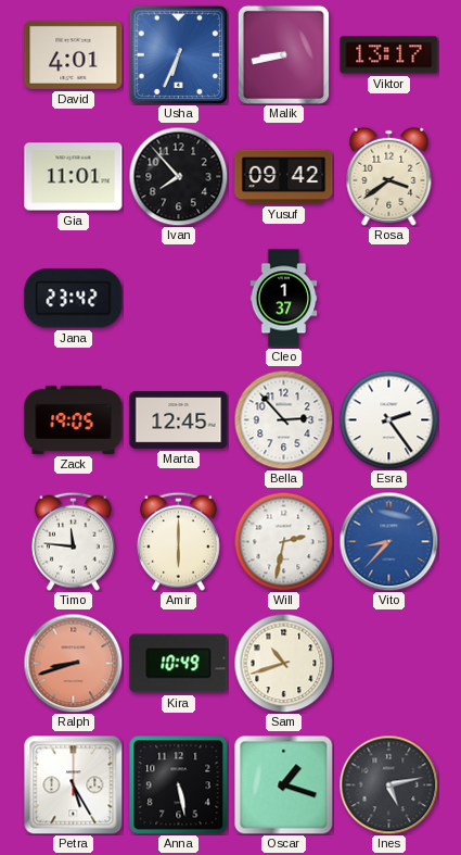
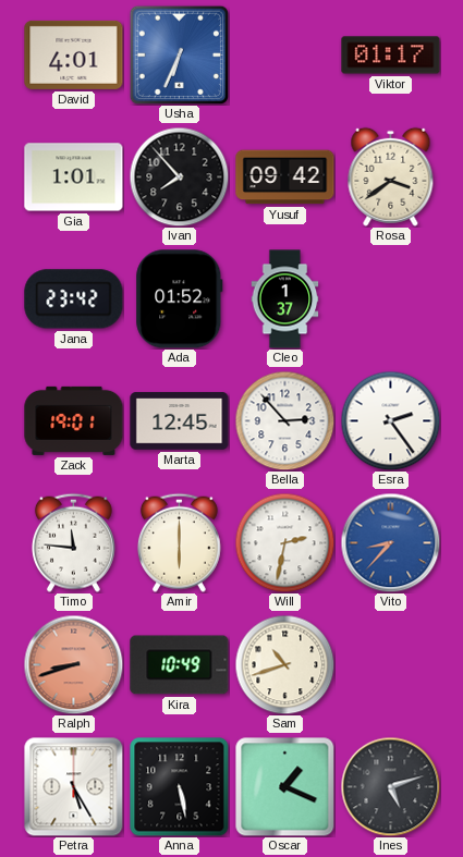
Malik: 8:43 -> none (283, 54)
Viktor: 13:17 -> 01:17 (391, 56)
Gia: 11:01 -> 1:01 (74, 177)
Ada: none -> 01:52 (180, 299)
Zack: 19:05 -> 19:01 (74, 420)
Oscar: 1:18 -> 1:19 (284, 786)
Ines: 5:13 -> 5:12 (390, 786)
